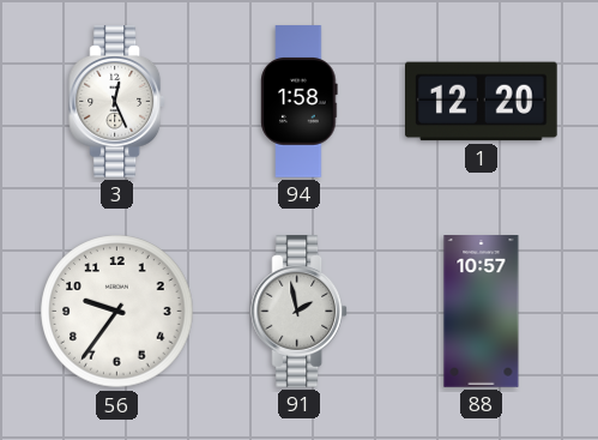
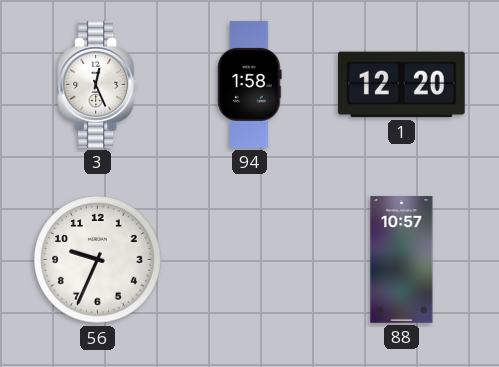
56: 9:36 -> 9:34 (98, 260)
91: 1:58 -> none (300, 312)
